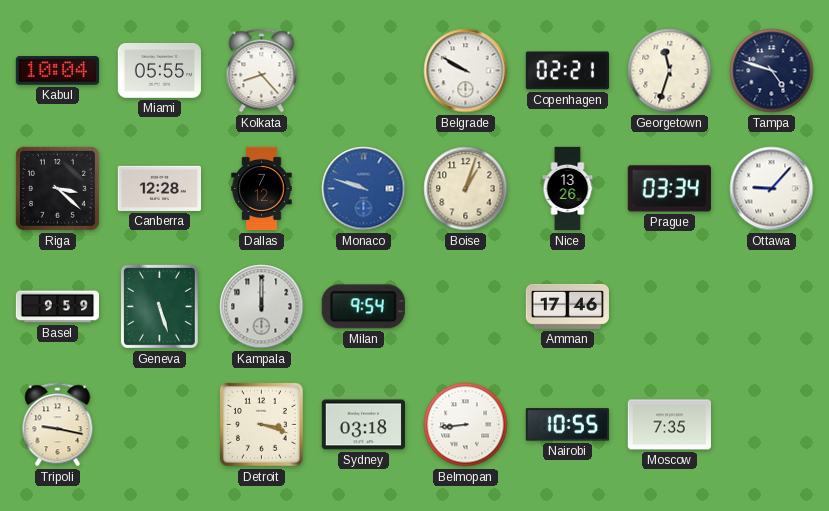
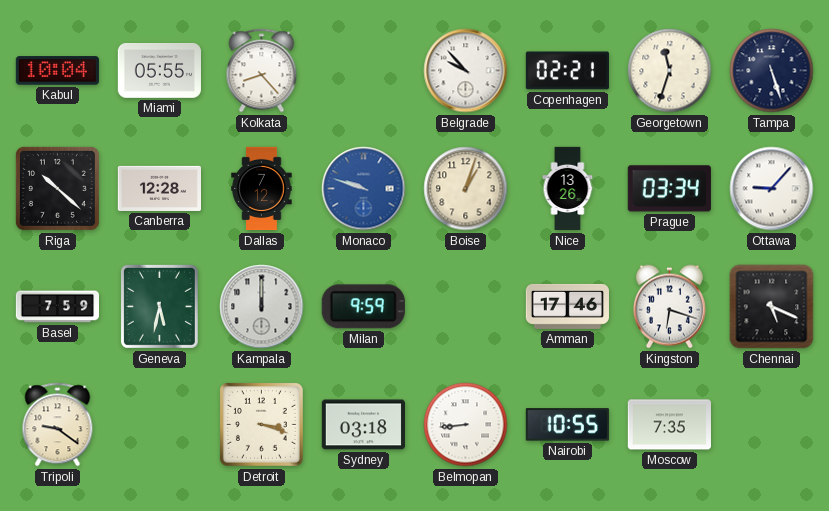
Belgrade: 9:50 -> 9:53 (466, 71)
Tampa: 4:48 -> 5:27 (772, 71)
Riga: 3:22 -> 10:22 (57, 188)
Basel: 9:59 -> 7:59 (57, 307)
Geneva: 5:27 -> 5:32 (159, 306)
Milan: 9:54 -> 9:59 (363, 307)
Kingston: none -> 6:18 (669, 307)
Chennai: none -> 5:19 (772, 307)
Tripoli: 9:17 -> 9:21 (58, 425)
